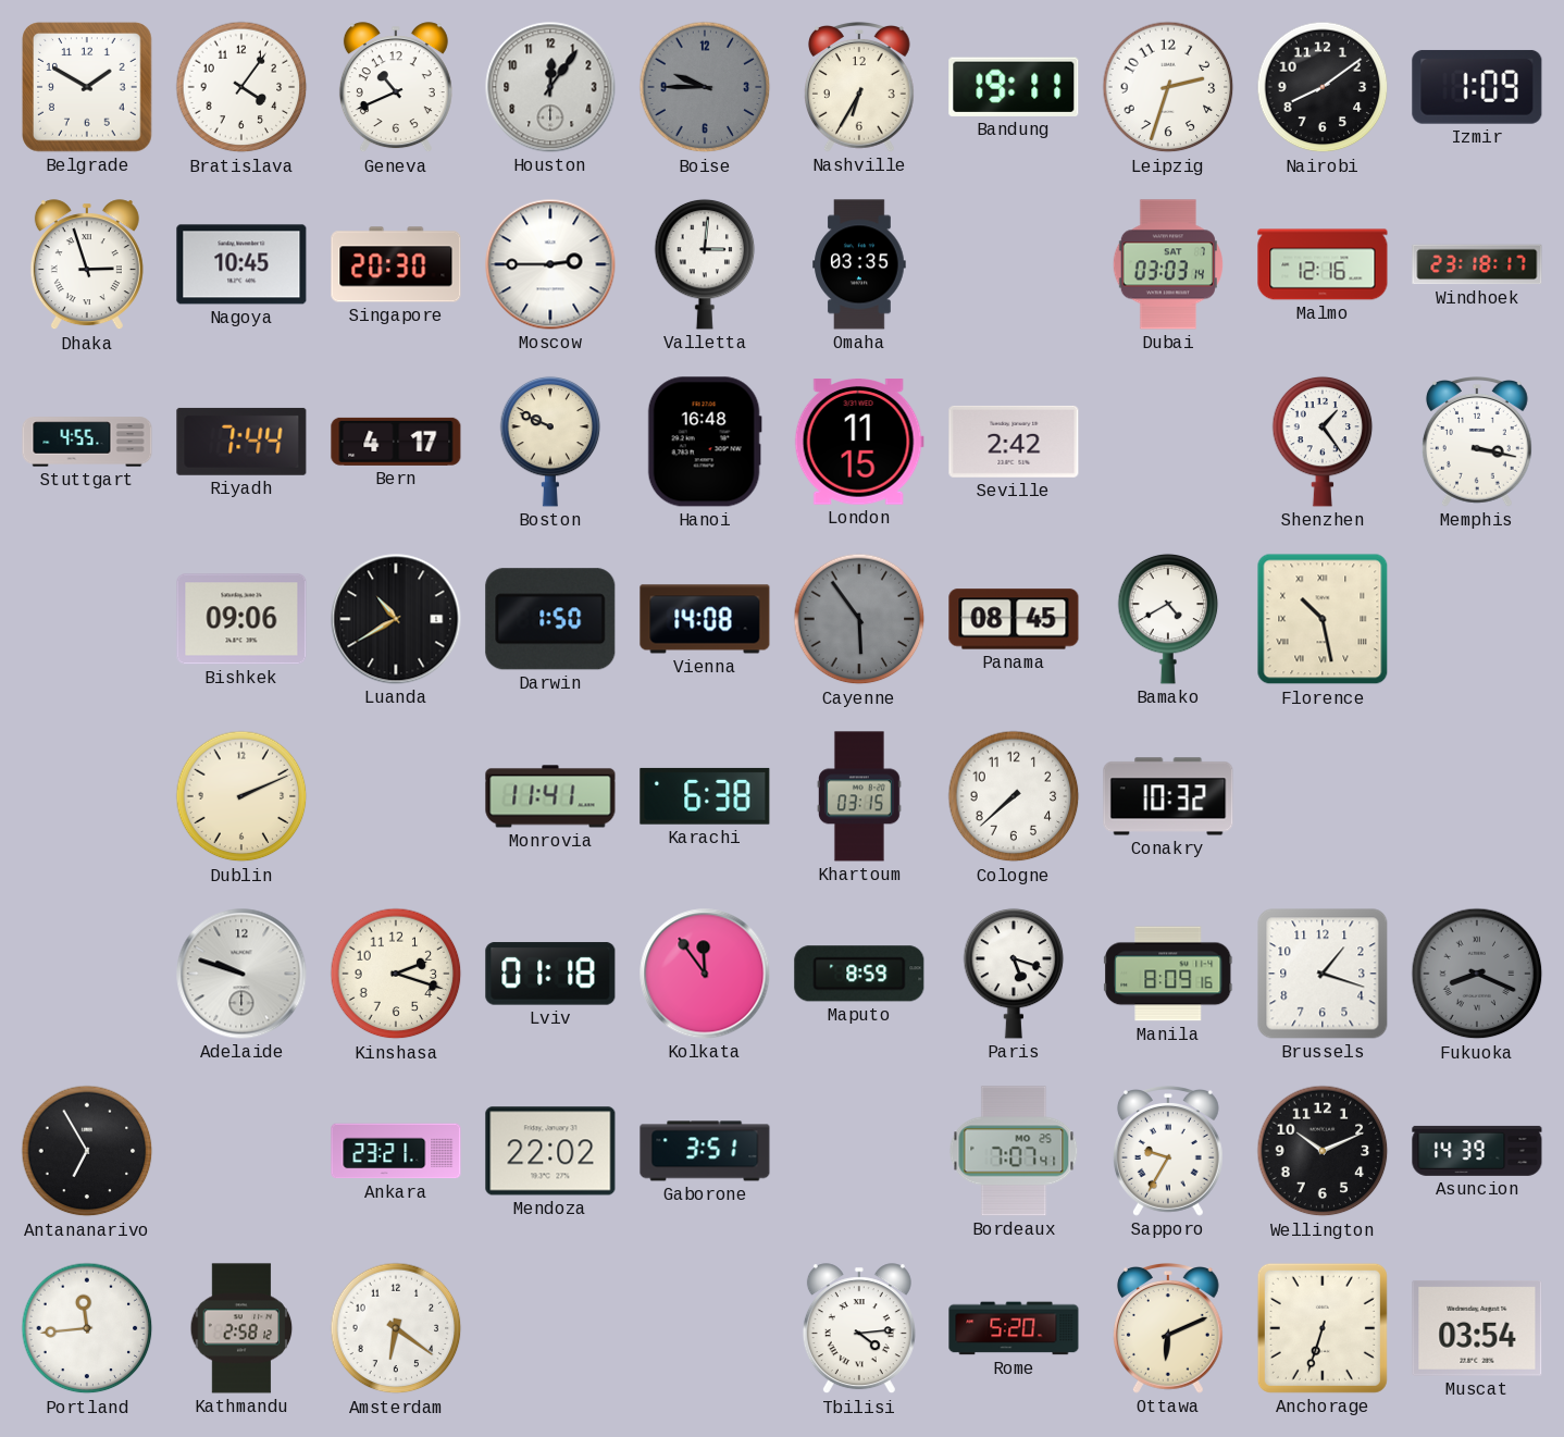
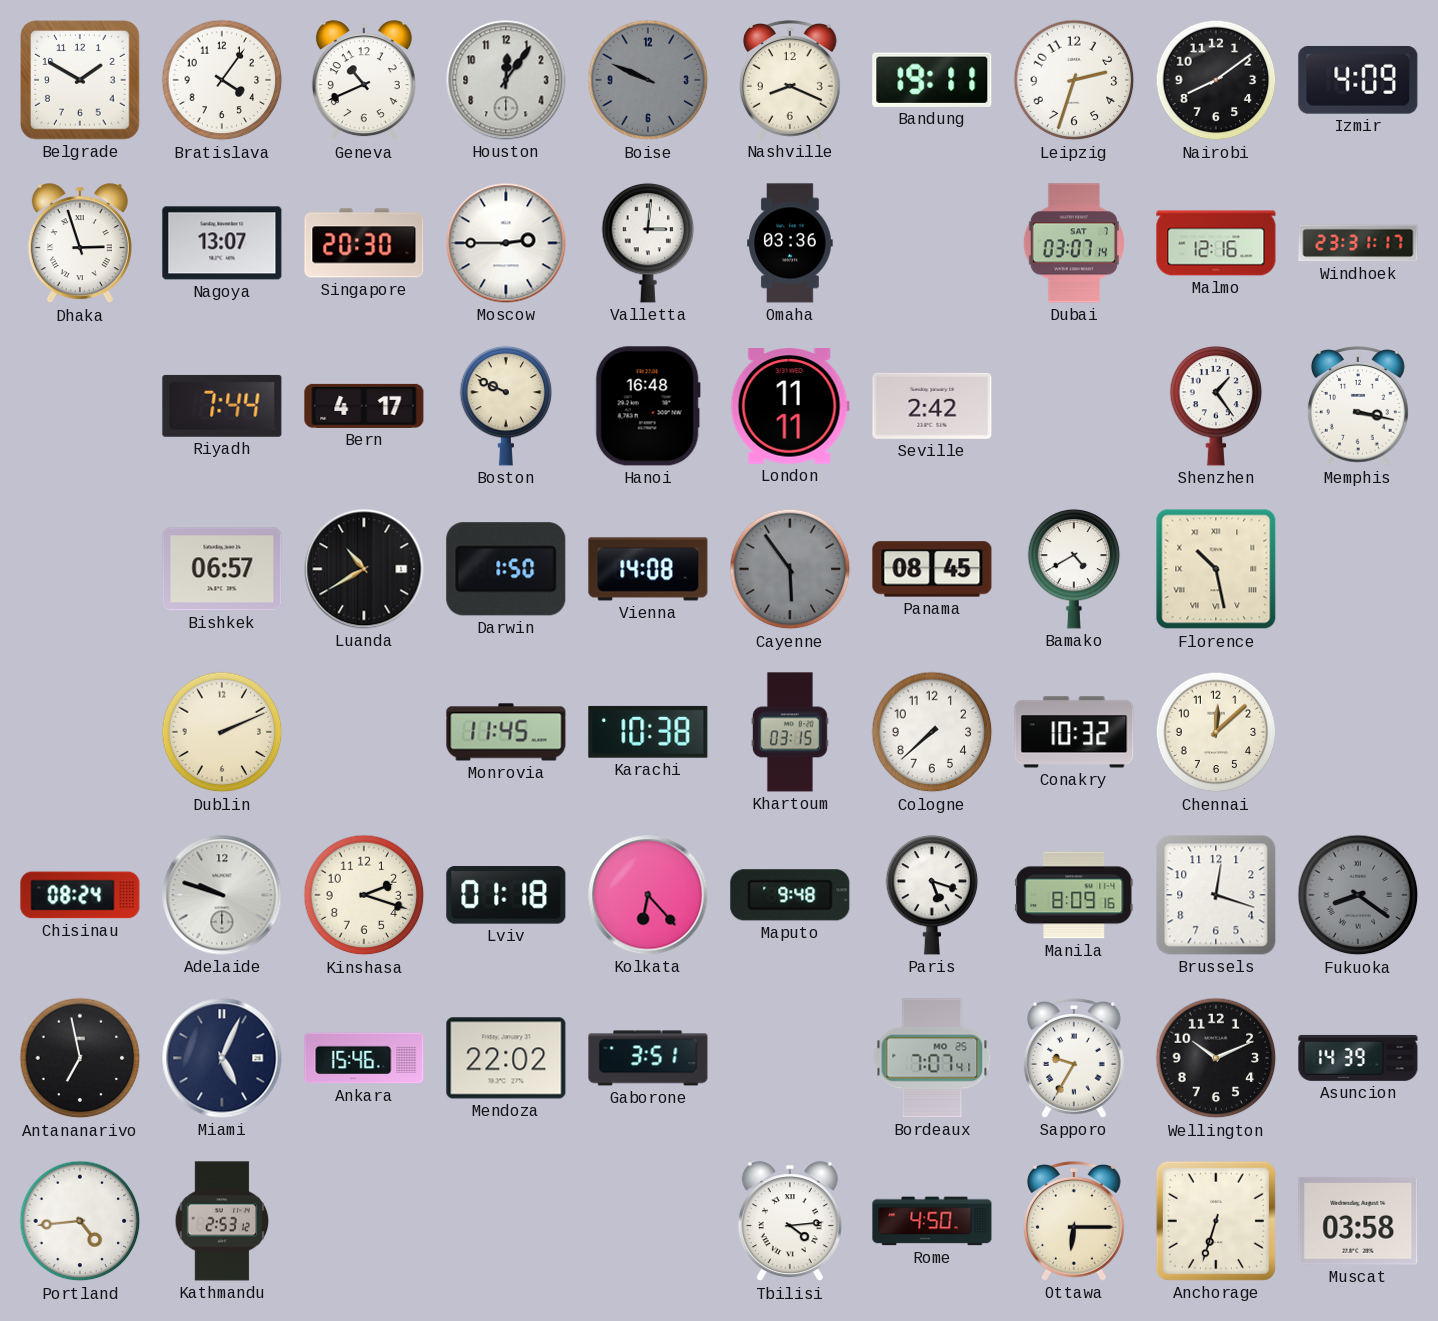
Boise: 9:45 -> 9:49 (648, 80)
Nashville: 6:35 -> 8:19 (790, 80)
Izmir: 1:09 -> 4:09 (1358, 80)
Nagoya: 10:45 -> 13:07 (222, 243)
Omaha: 03:35 -> 03:36 (790, 243)
Dubai: 03:03 -> 03:07 (1074, 243)
Windhoek: 23:18 -> 23:31 (1358, 243)
Stuttgart: 4:55 -> none (87, 442)
London: 11:15 -> 11:11 (790, 406)
Bishkek: 09:06 -> 06:57 (222, 569)
Monrovia: 11:41 -> 11:45 (506, 732)
Karachi: 6:38 -> 10:38 (648, 732)
Chennai: none -> 12:08 (1216, 732)
Chisinau: none -> 08:24 (80, 895)
Kolkata: 11:54 -> 6:23 (648, 895)
Maputo: 8:59 -> 9:48 (790, 895)
Brussels: 1:18 -> 12:18 (1216, 895)
Fukuoka: 8:19 -> 8:21 (1358, 895)
Antananarivo: 6:55 -> 6:58 (80, 1058)
Miami: none -> 5:04 (222, 1058)
Ankara: 23:21 -> 15:46 (364, 1058)
Portland: 11:44 -> 4:44 (80, 1221)
Kathmandu: 2:58 -> 2:53 (222, 1221)
Amsterdam: 6:21 -> none (396, 1328)
Rome: 5:20 -> 4:50 (932, 1221)
Ottawa: 6:11 -> 6:15 (1074, 1221)
Muscat: 03:54 -> 03:58 (1358, 1221)
